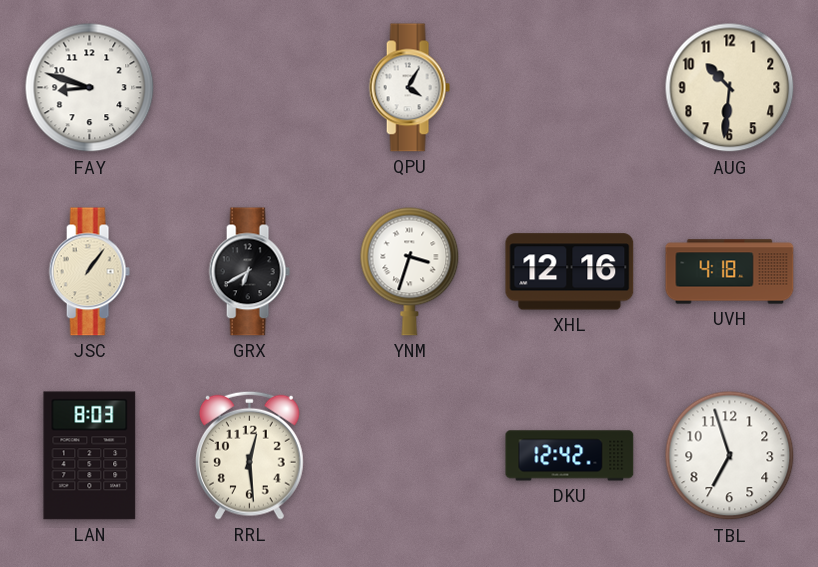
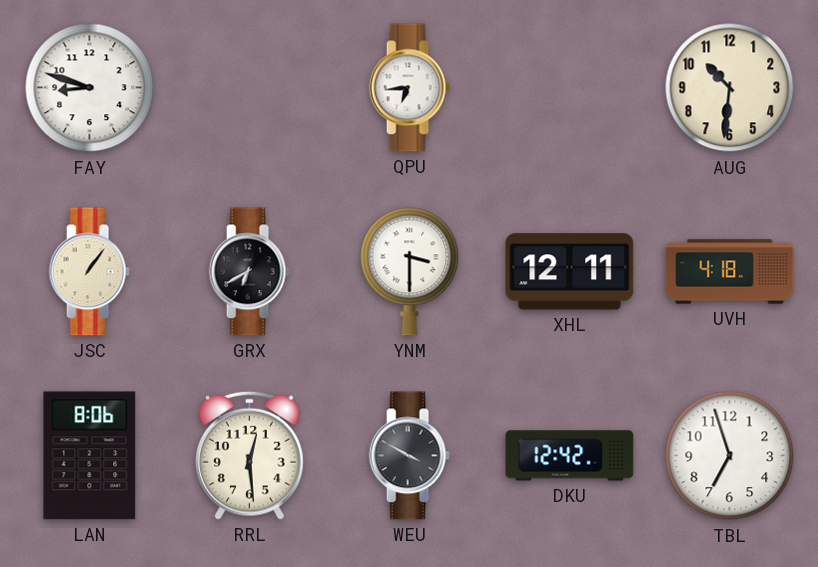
QPU: 4:05 -> 6:44 (409, 88)
YNM: 3:33 -> 3:30 (410, 271)
XHL: 12:16 -> 12:11 (570, 272)
LAN: 8:03 -> 8:06 (90, 456)
WEU: none -> 3:50 (409, 456)
